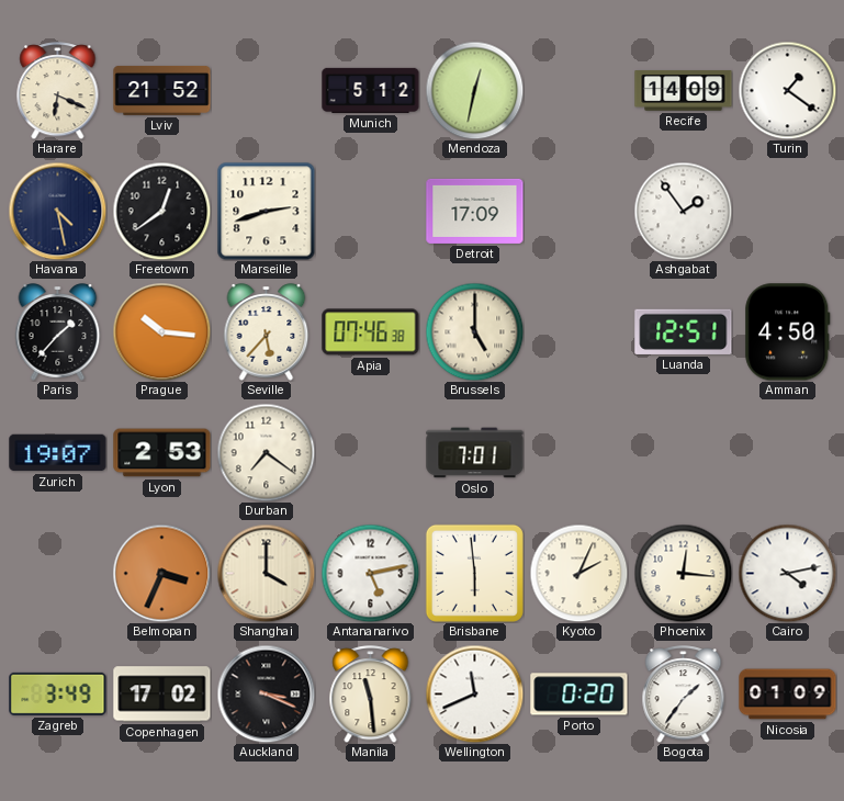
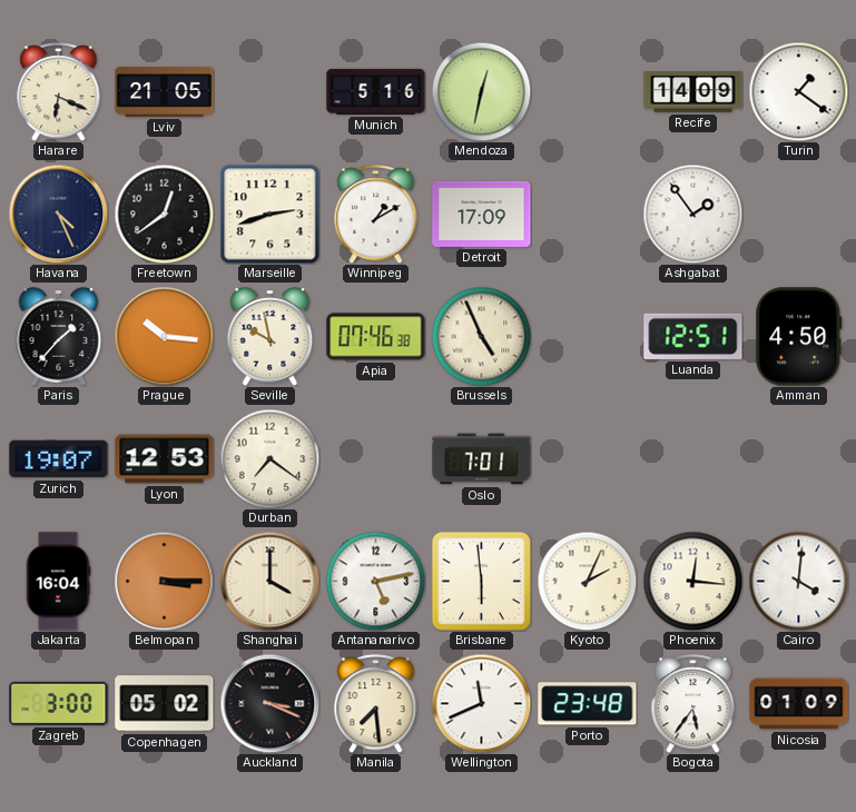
Lviv: 21:52 -> 21:05 (165, 91)
Munich: 5:12 -> 5:16 (376, 91)
Havana: 4:28 -> 4:26 (58, 214)
Winnipeg: none -> 1:10 (376, 215)
Seville: 5:37 -> 9:58 (270, 337)
Brussels: 5:00 -> 4:56 (481, 336)
Lyon: 2:53 -> 12:53 (165, 459)
Jakarta: none -> 16:04 (58, 582)
Belmopan: 3:34 -> 3:15 (164, 581)
Cairo: 4:13 -> 4:01 (798, 581)
Zagreb: 3:49 -> 3:00 (59, 703)
Copenhagen: 17:02 -> 05:02 (165, 704)
Manila: 11:29 -> 7:29 (376, 704)
Porto: 0:20 -> 23:48 (588, 704)
Bogota: 1:36 -> 5:36 (693, 704)
